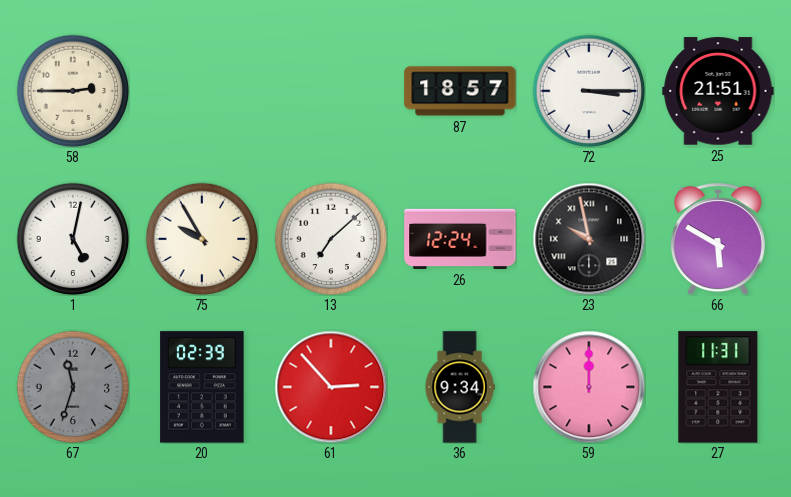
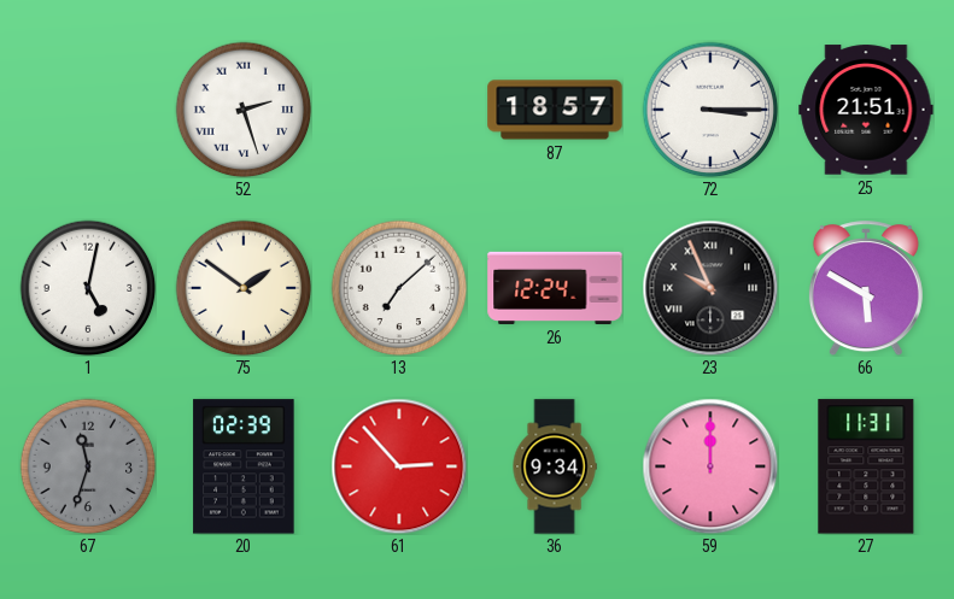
58: 2:45 -> none (73, 91)
52: none -> 2:27 (244, 110)
75: 9:55 -> 1:51 (244, 288)
23: 9:58 -> 9:56 (710, 288)
